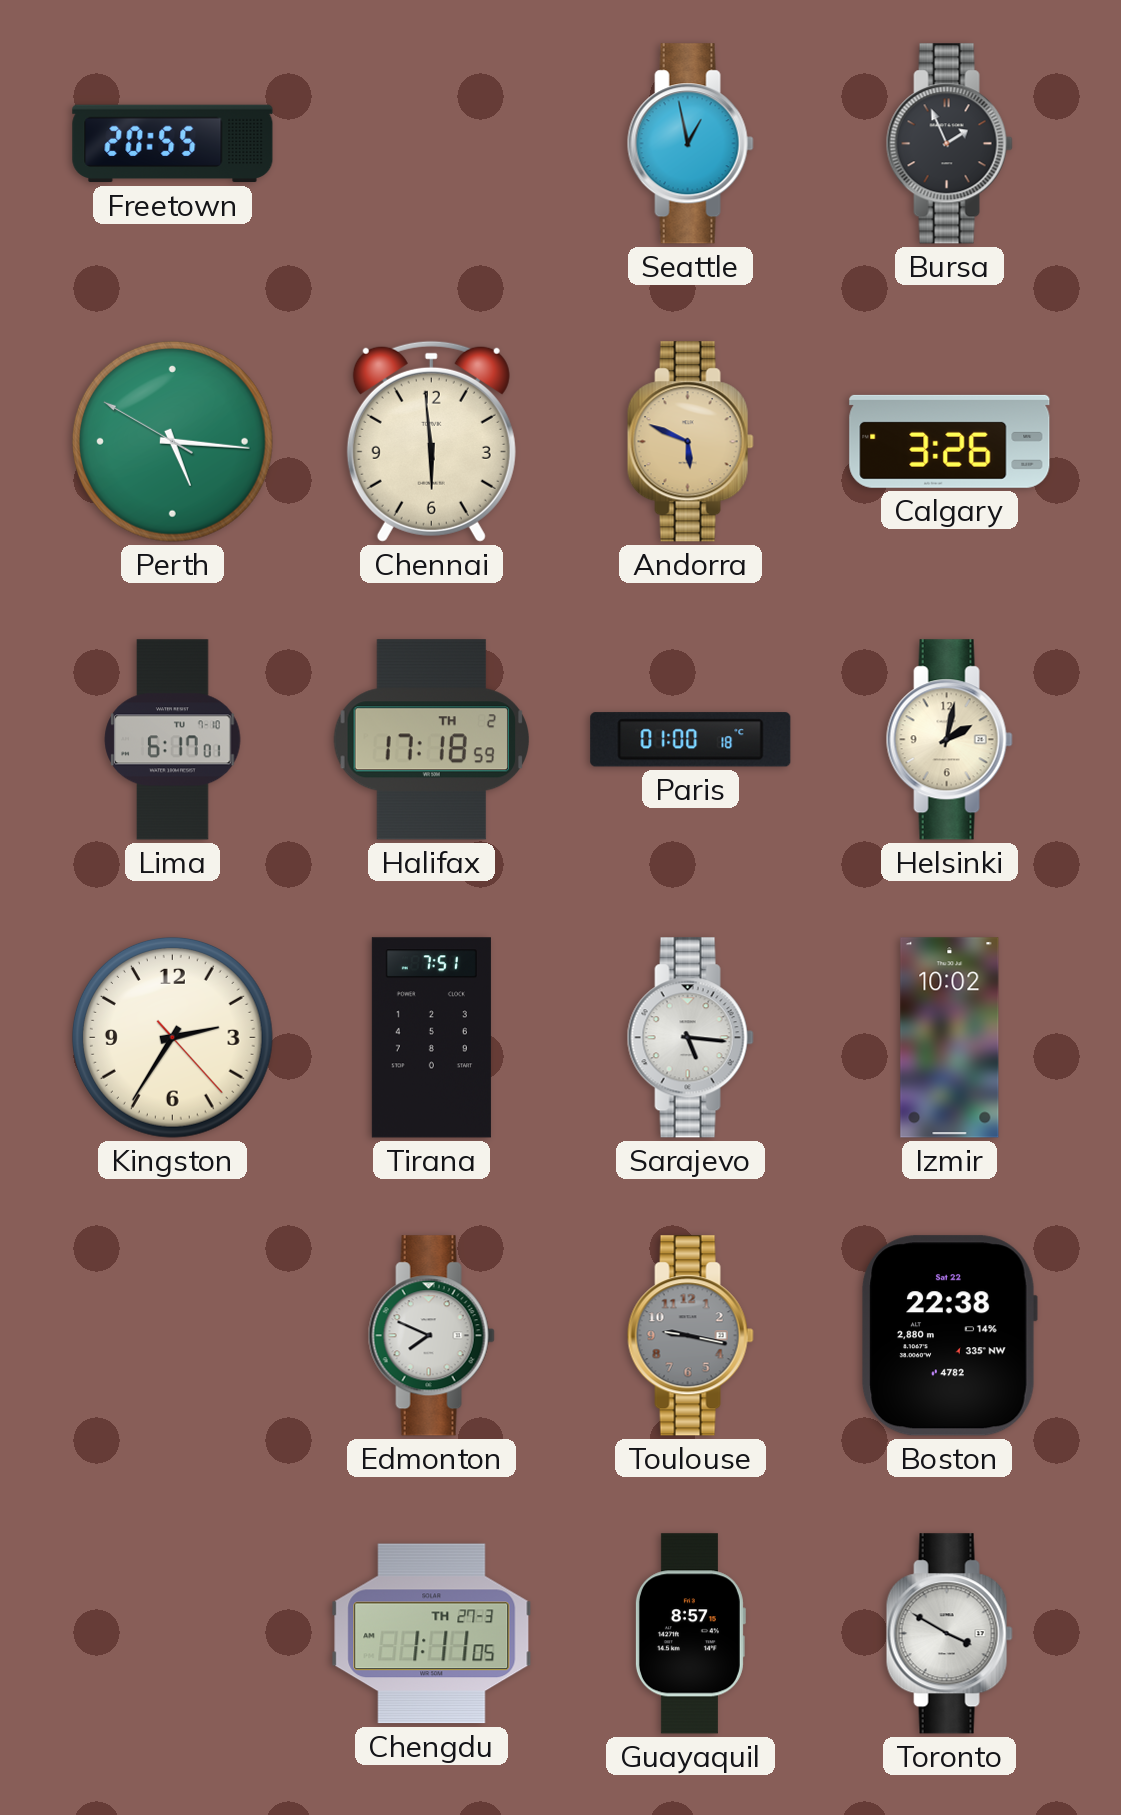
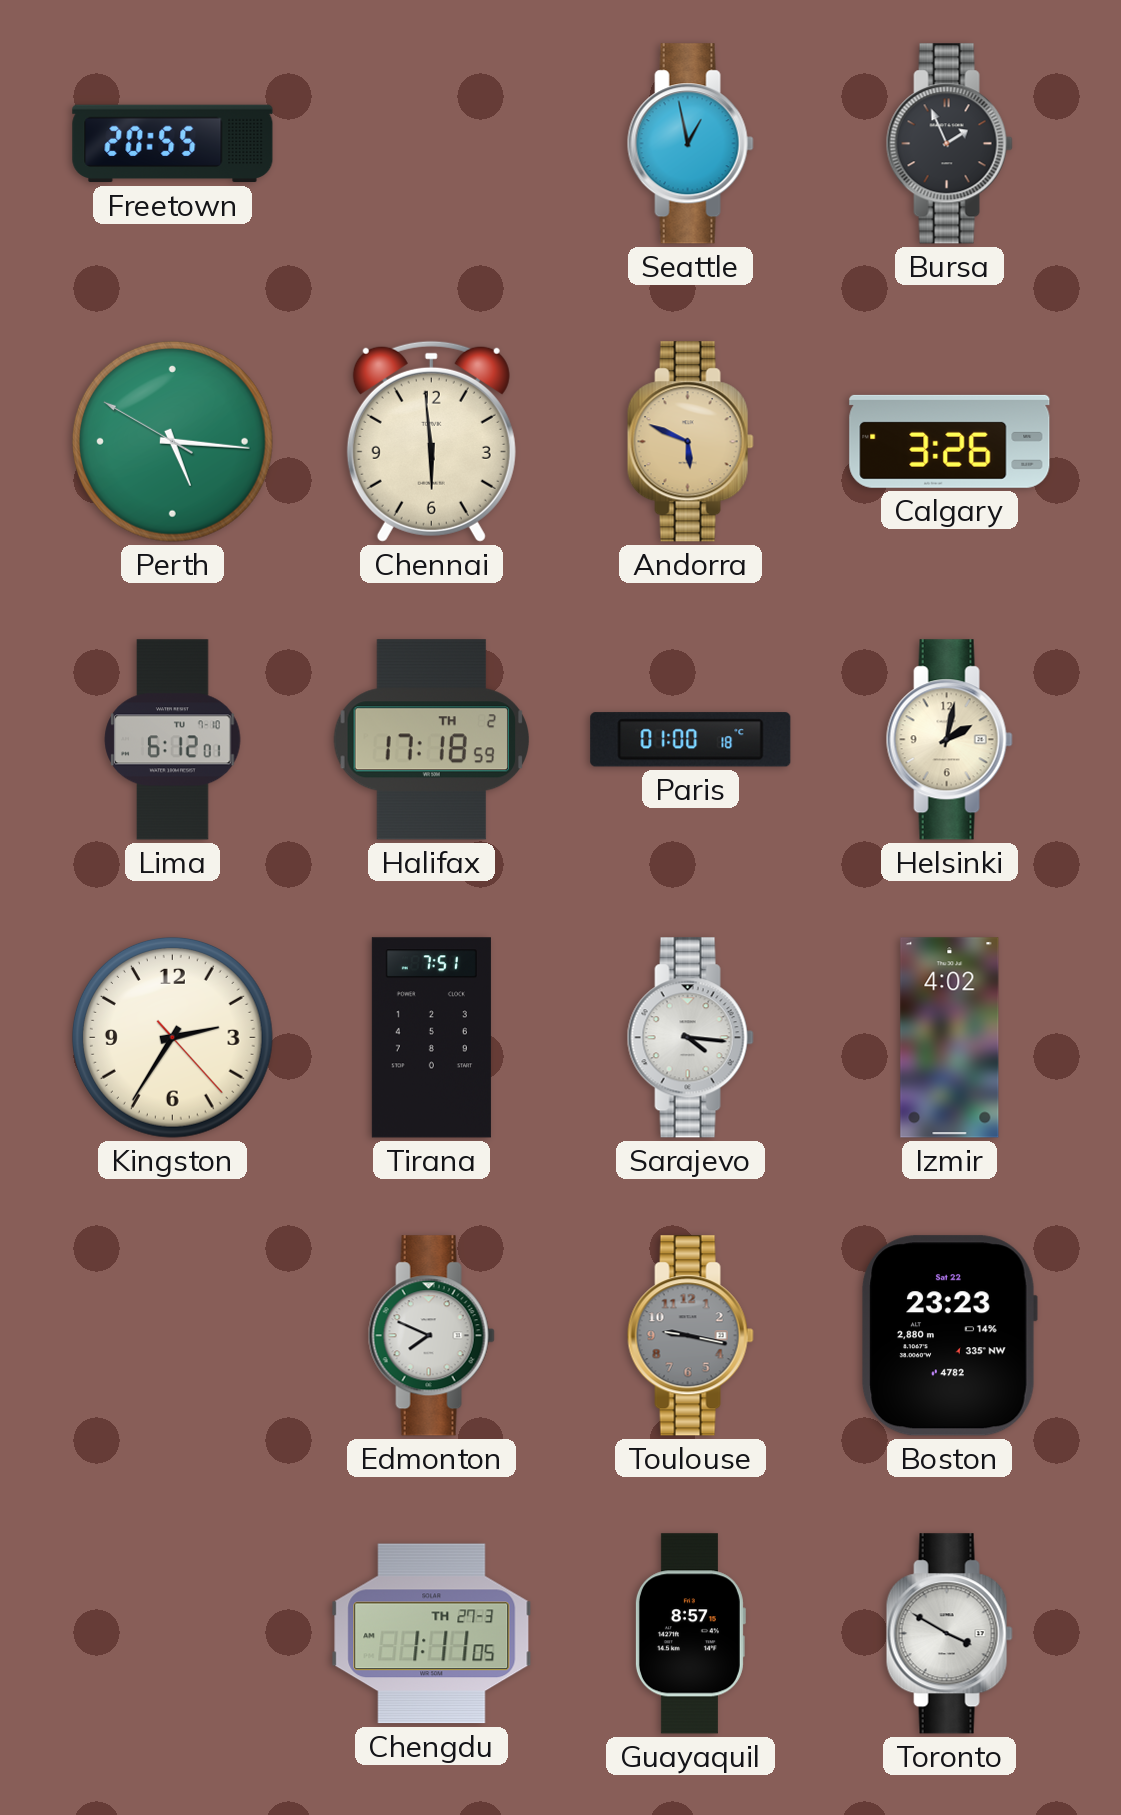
Lima: 6:17 -> 6:12 (173, 740)
Sarajevo: 5:16 -> 4:16 (690, 1038)
Izmir: 10:02 -> 4:02 (950, 1038)
Boston: 22:38 -> 23:23 (949, 1336)
